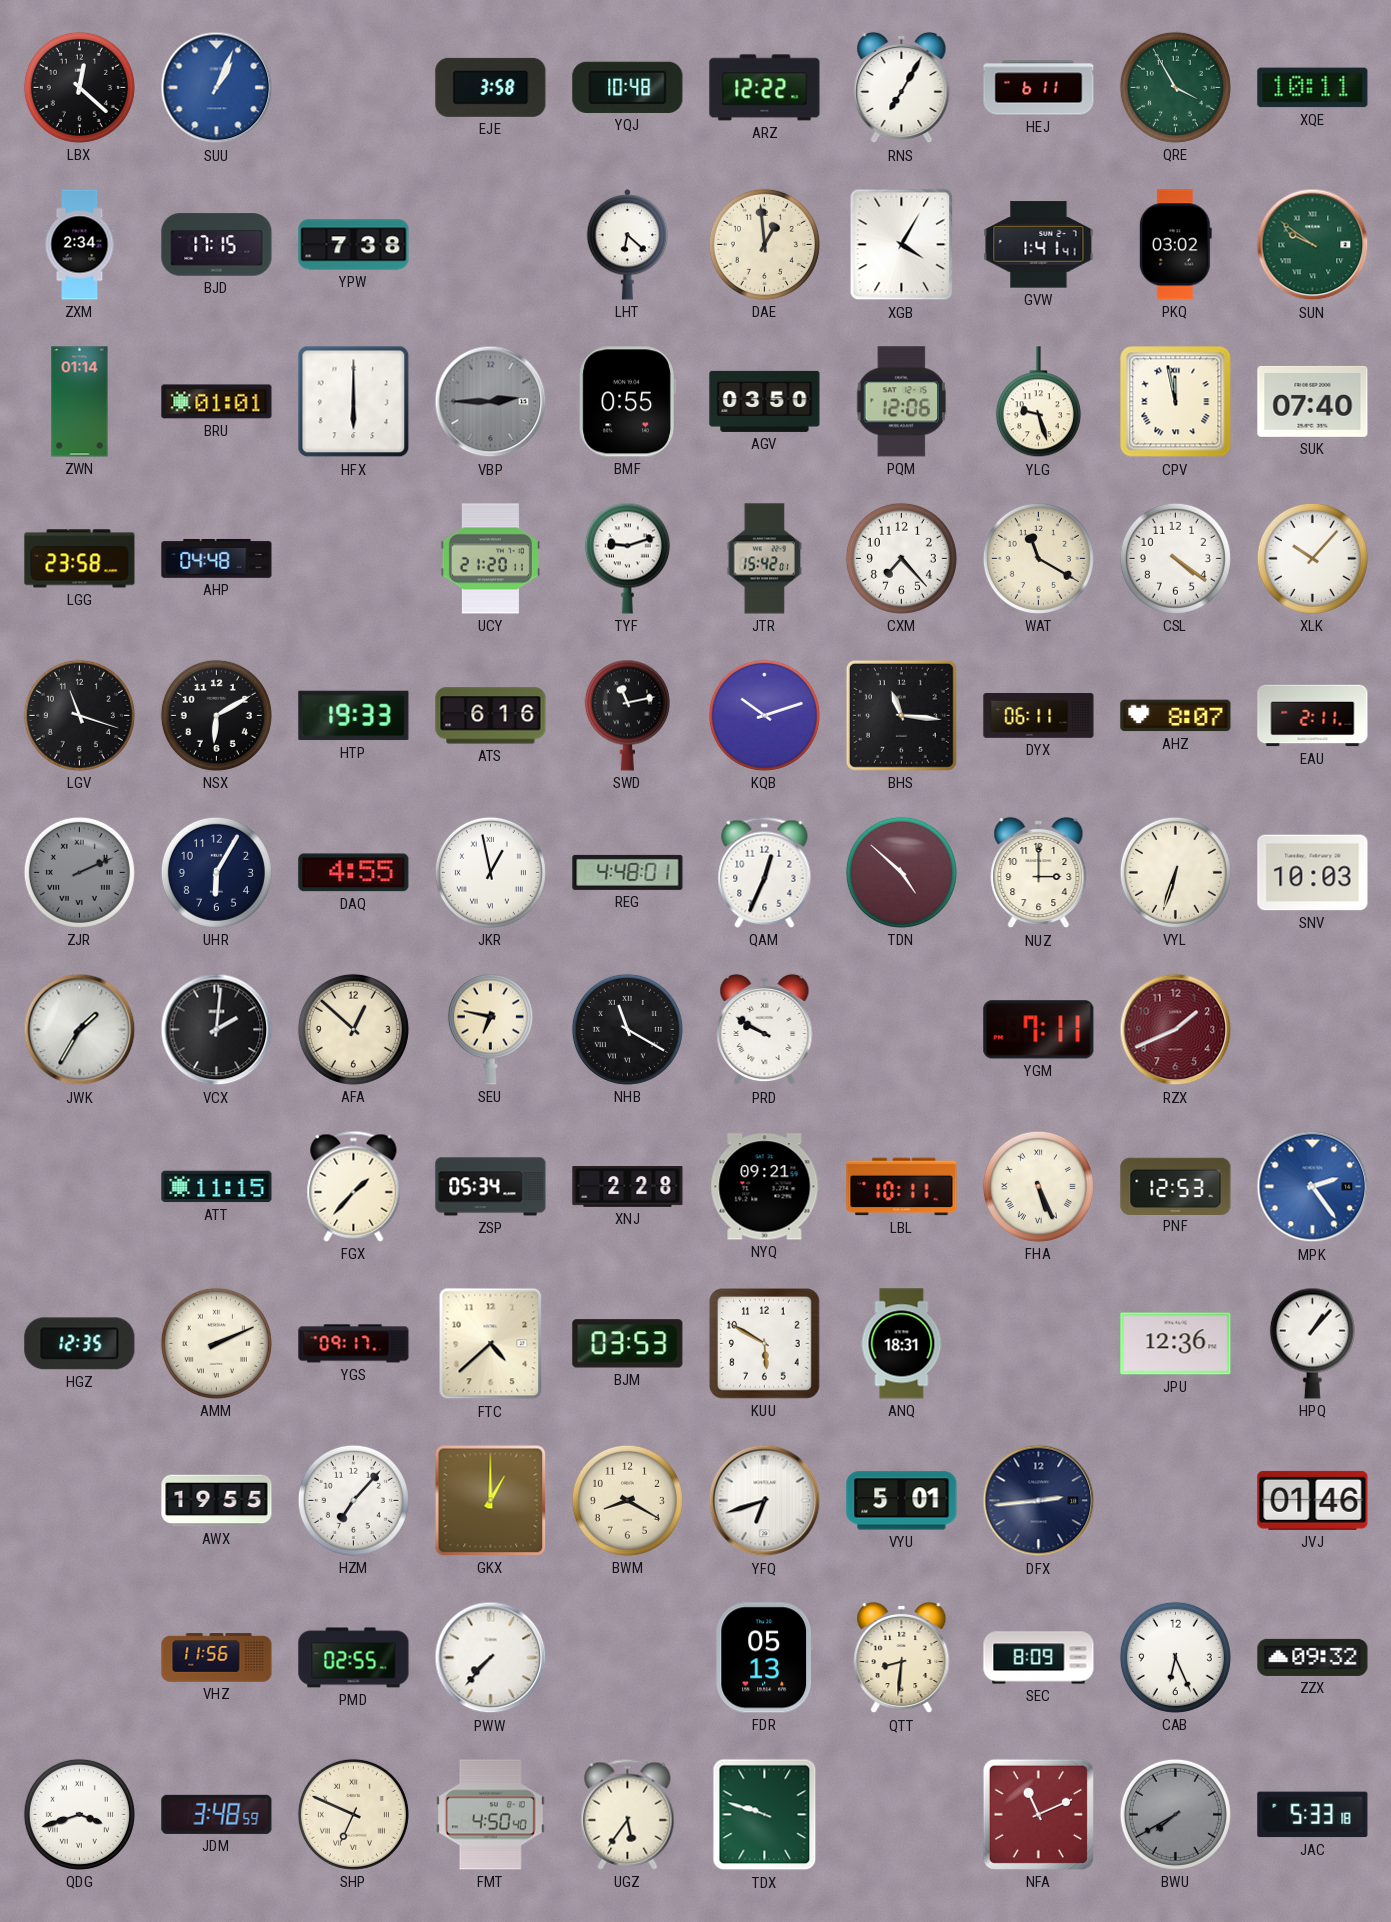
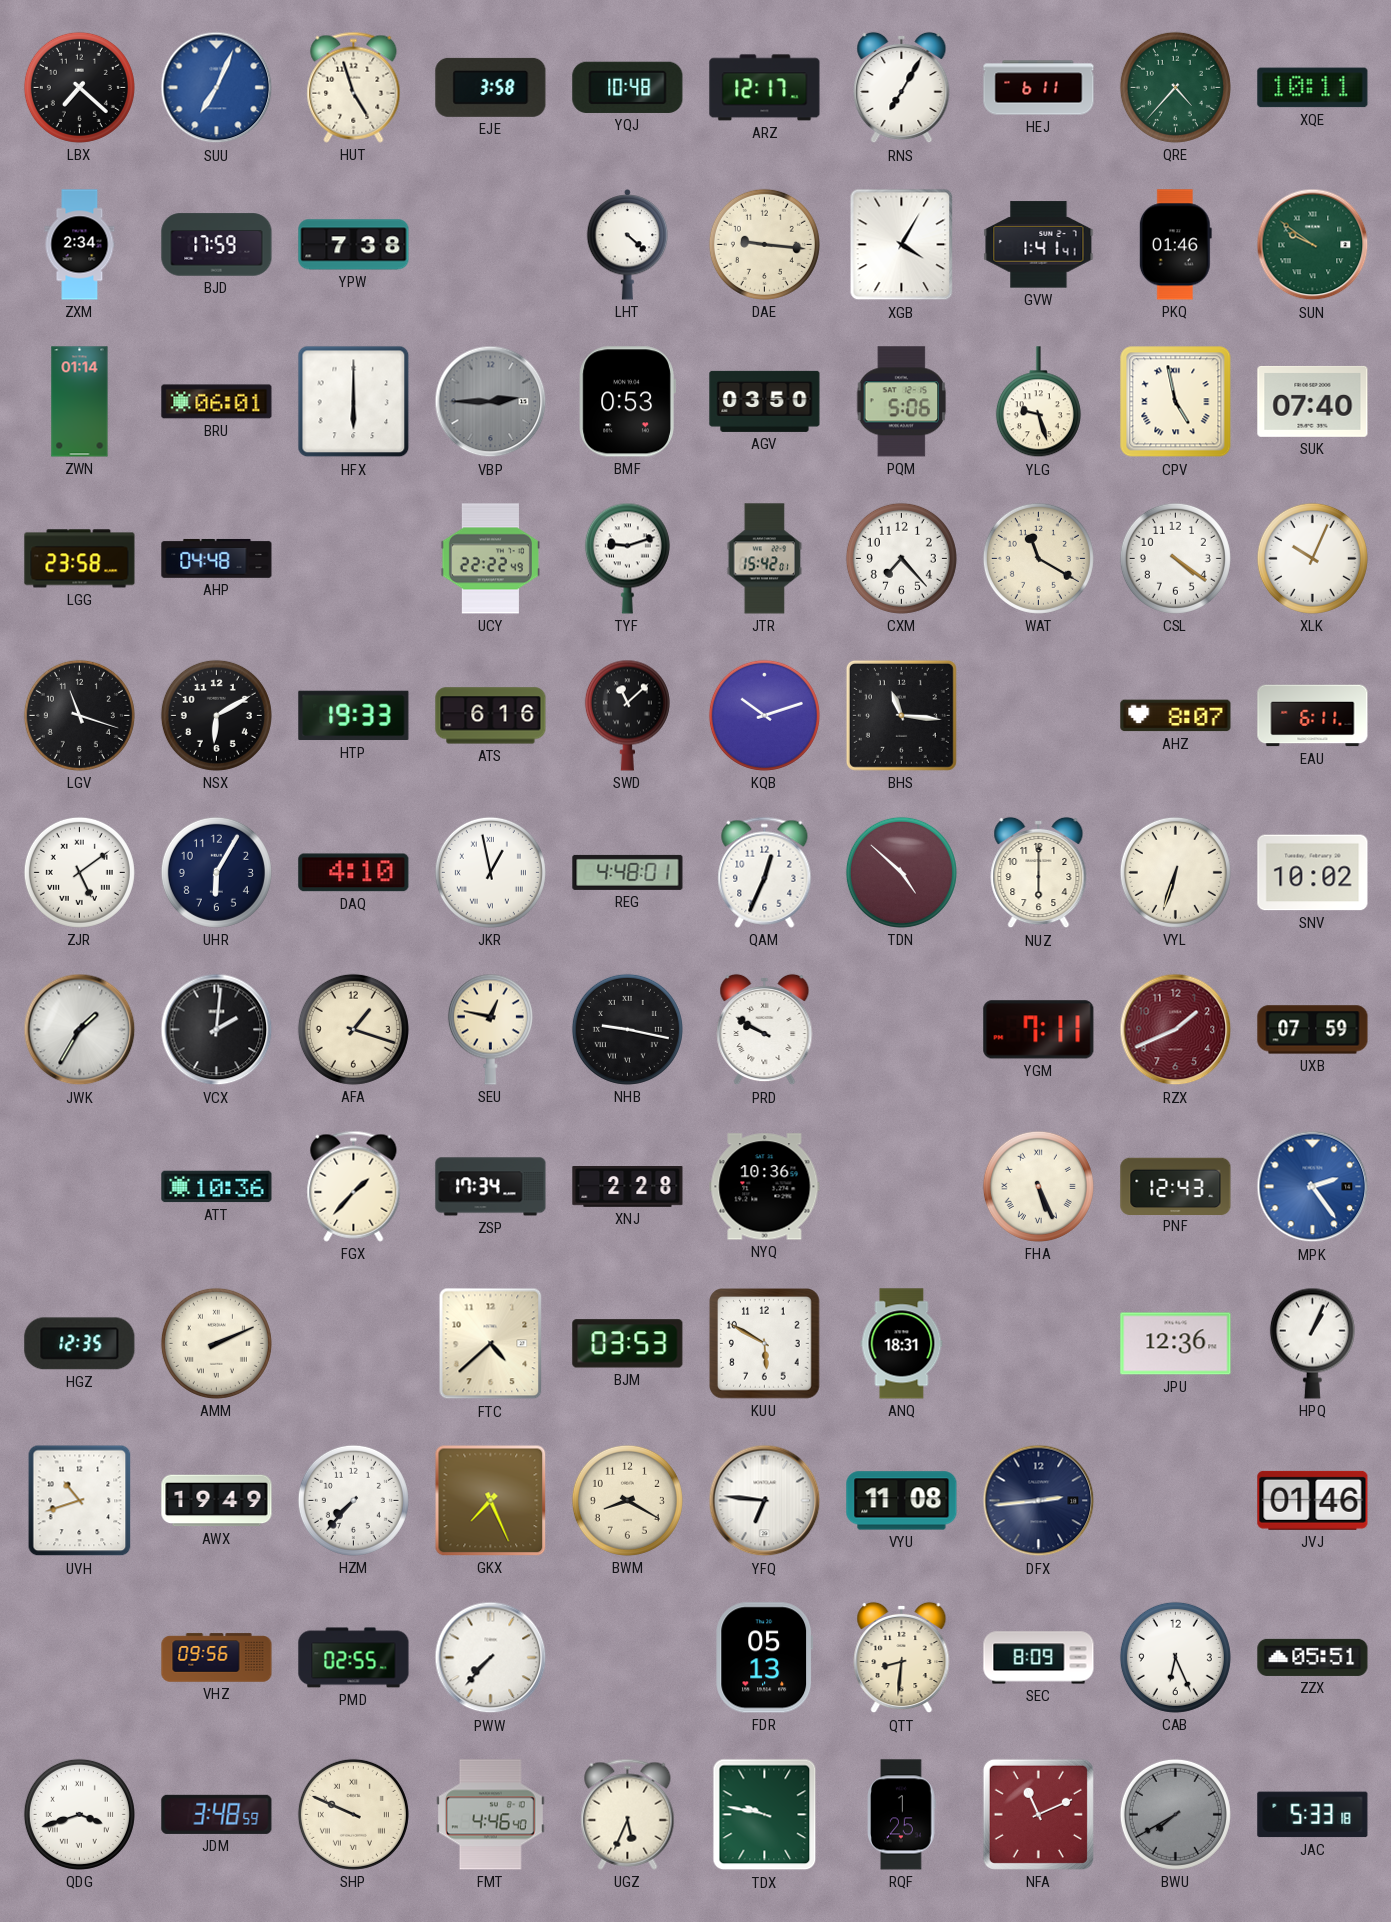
LBX: 12:22 -> 7:22 (79, 87)
SUU: 1:04 -> 7:04 (217, 88)
HUT: none -> 4:57 (354, 87)
ARZ: 12:22 -> 12:17 (765, 88)
QRE: 3:55 -> 4:37 (1175, 87)
BJD: 17:15 -> 17:59 (217, 245)
LHT: 6:22 -> 4:22 (628, 245)
DAE: 12:59 -> 9:16 (764, 244)
PKQ: 03:02 -> 01:46 (1175, 245)
BRU: 01:01 -> 06:01 (217, 402)
BMF: 0:55 -> 0:53 (627, 402)
PQM: 12:06 -> 5:06 (902, 402)
CPV: 11:58 -> 4:58 (1176, 402)
UCY: 21:20 -> 22:22 (490, 559)
XLK: 10:07 -> 10:04 (1312, 558)
SWD: 11:13 -> 11:08 (627, 715)
DYX: 06:11 -> none (1039, 716)
EAU: 2:11 -> 6:11 (1313, 716)
ZJR: 2:11 -> 5:09 (79, 872)
ZJR dial: grey -> white (79, 872)
DAQ: 4:55 -> 4:10 (354, 873)
NUZ: 3:00 -> 6:00 (1039, 873)
SNV: 10:03 -> 10:02 (1313, 873)
AFA: 12:52 -> 1:18 (353, 1029)
SEU: 6:47 -> 12:47 (490, 1029)
NHB: 11:20 -> 9:17 (627, 1029)
UXB: none -> 07:59 (1313, 1030)
ATT: 11:15 -> 10:36 (217, 1187)
ZSP: 05:34 -> 17:34 (491, 1187)
NYQ: 09:21 -> 10:36 (765, 1187)
LBL: 10:11 -> none (902, 1187)
PNF: 12:53 -> 12:43 (1176, 1186)
YGS: 09:17 -> none (354, 1344)
HPQ: 1:07 -> 1:04 (1312, 1343)
UVH: none -> 10:42 (80, 1501)
AWX: 19:55 -> 19:49 (217, 1501)
HZM: 7:07 -> 7:37 (353, 1500)
GKX: 1:00 -> 7:26 (491, 1501)
YFQ: 6:42 -> 6:46 (765, 1501)
VYU: 5:01 -> 11:08 (902, 1501)
VHZ: 11:56 -> 09:56 (217, 1658)
ZZX: 09:32 -> 05:51 (1313, 1657)
SHP: 6:49 -> 9:49 (353, 1814)
FMT: 4:50 -> 4:46 (490, 1815)
UGZ: 5:36 -> 5:34 (628, 1814)
TDX: 9:48 -> 9:47 (765, 1815)
RQF: none -> 1:25 (902, 1815)
